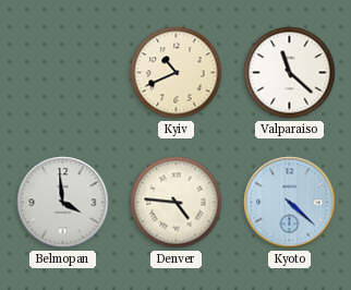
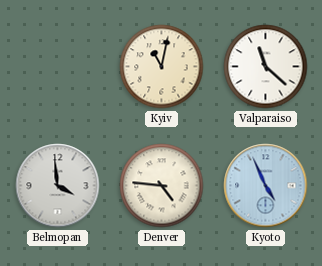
Kyiv: 10:41 -> 11:02 (162, 67)
Kyoto: 4:22 -> 4:56 (266, 186)
